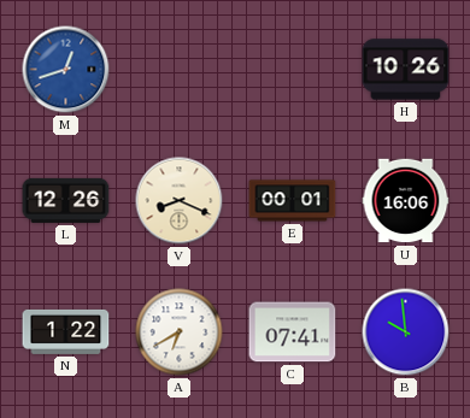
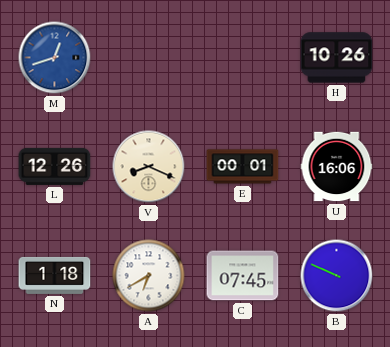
N: 1:22 -> 1:18 (55, 275)
C: 07:41 -> 07:45 (243, 276)
B: 9:59 -> 9:49 (337, 276)
